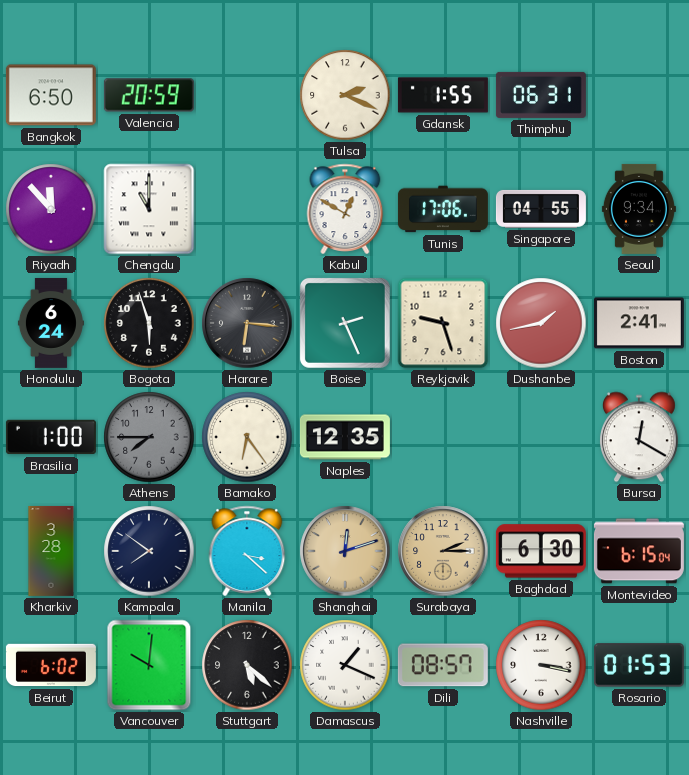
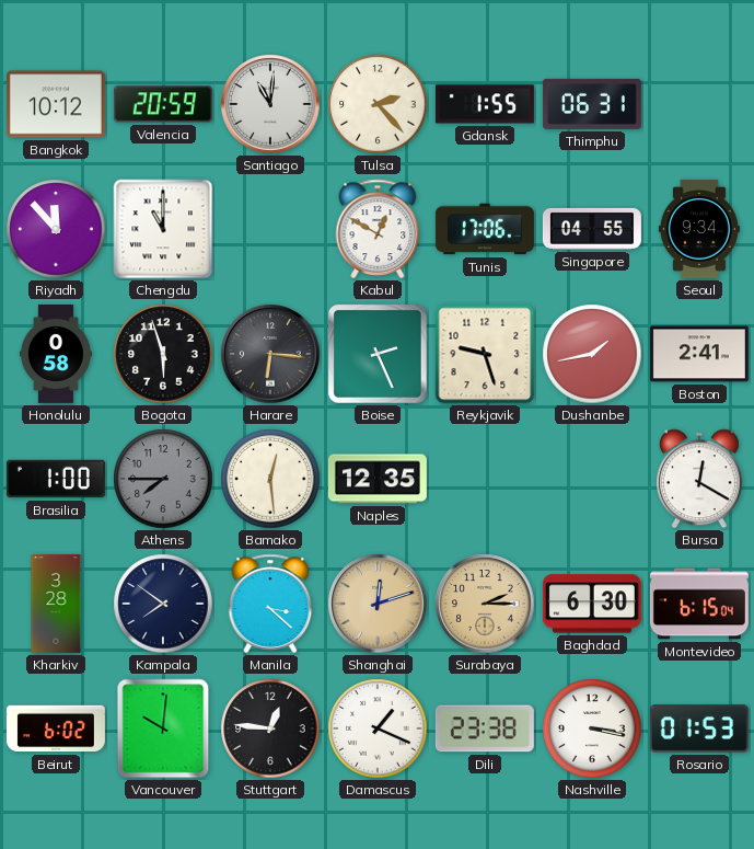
Bangkok: 6:50 -> 10:12 (56, 104)
Santiago: none -> 11:01 (270, 104)
Tulsa: 2:19 -> 2:23 (378, 104)
Honolulu: 6:24 -> 0:58 (56, 354)
Bamako: 6:24 -> 12:29 (270, 479)
Stuttgart: 5:22 -> 12:46 (270, 728)
Dili: 08:57 -> 23:38 (485, 728)
